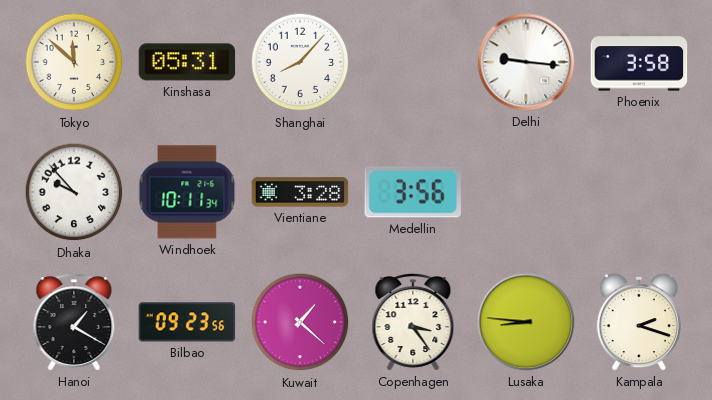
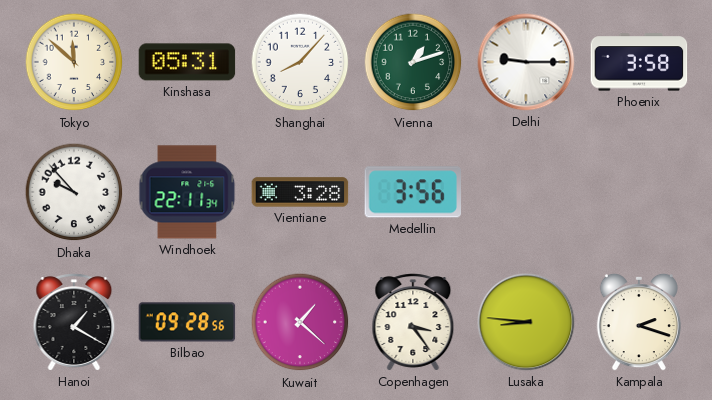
Vienna: none -> 1:12 (413, 62)
Delhi: 9:16 -> 9:15 (526, 62)
Windhoek: 10:11 -> 22:11 (187, 192)
Bilbao: 09:23 -> 09:28 (187, 322)
